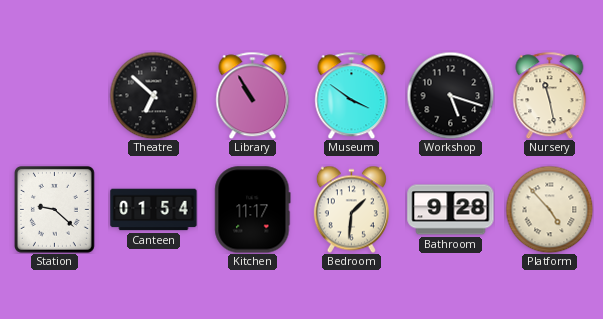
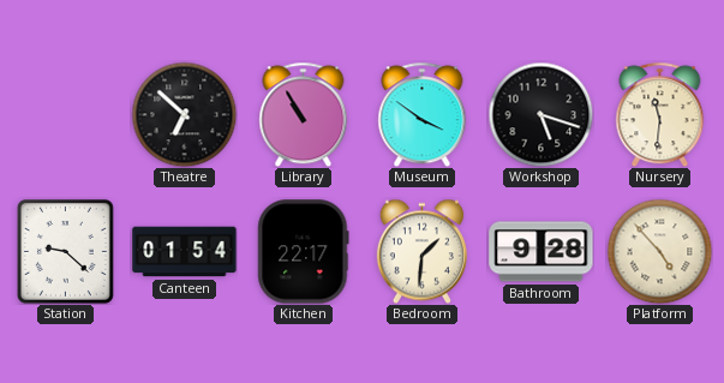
Nursery: 11:28 -> 11:31 (660, 114)
Kitchen: 11:17 -> 22:17 (304, 252)
